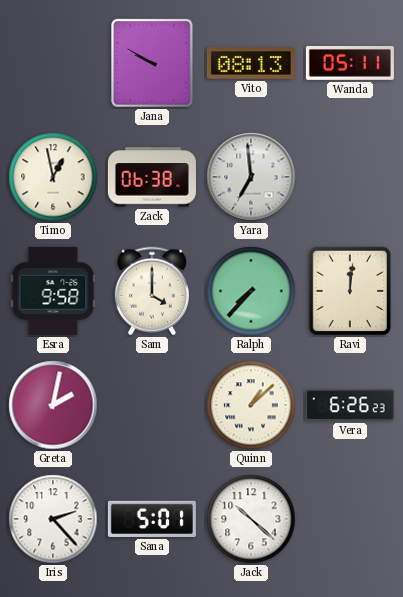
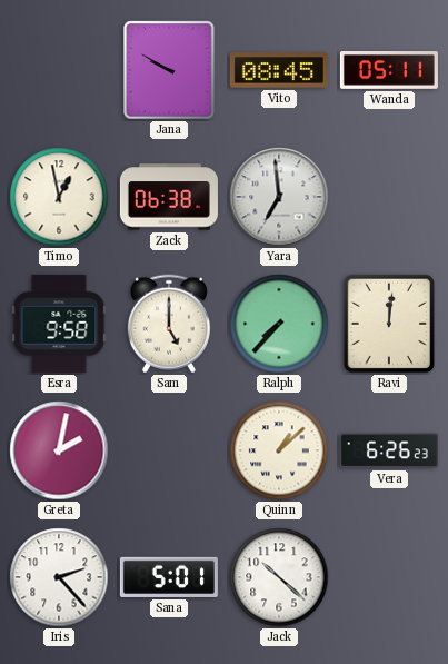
Vito: 08:13 -> 08:45 (279, 70)
Sam: 4:00 -> 5:00 (169, 324)
